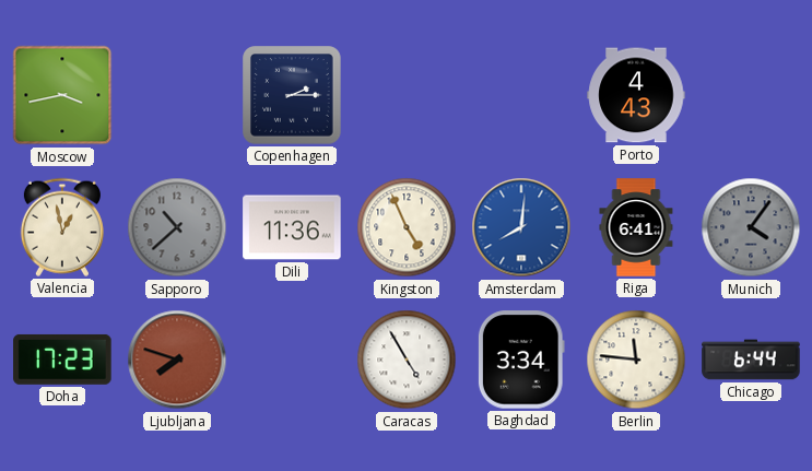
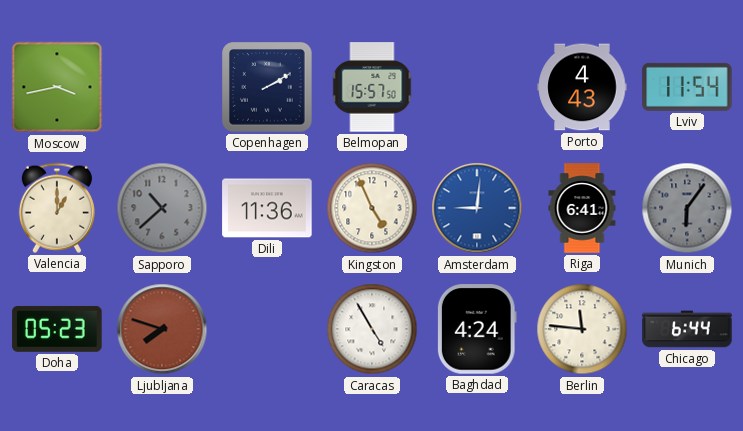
Copenhagen: 2:15 -> 2:10 (267, 87)
Belmopan: none -> 15:57 (372, 87)
Lviv: none -> 11:54 (687, 87)
Valencia: 12:58 -> 1:00 (57, 208)
Amsterdam: 8:01 -> 9:01 (477, 208)
Munich: 4:06 -> 6:06 (687, 208)
Doha: 17:23 -> 05:23 (57, 329)
Baghdad: 3:34 -> 4:24 (477, 329)
